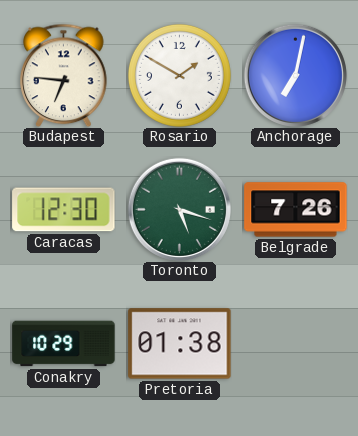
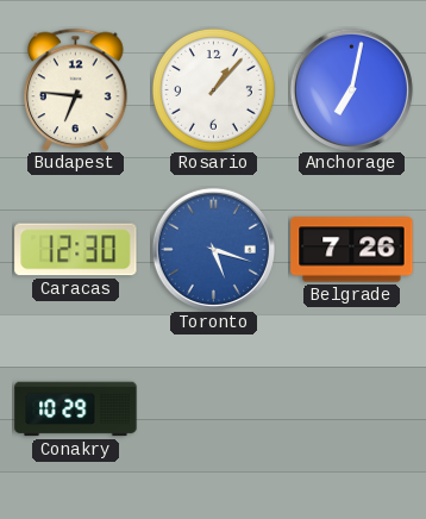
Rosario: 1:50 -> 1:07 (213, 89)
Toronto dial: green -> blue (213, 249)
Pretoria: 01:38 -> none (180, 344)
